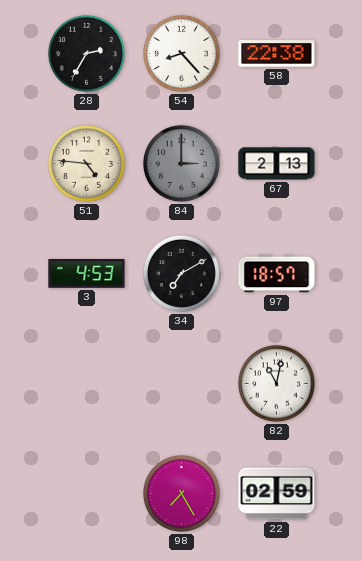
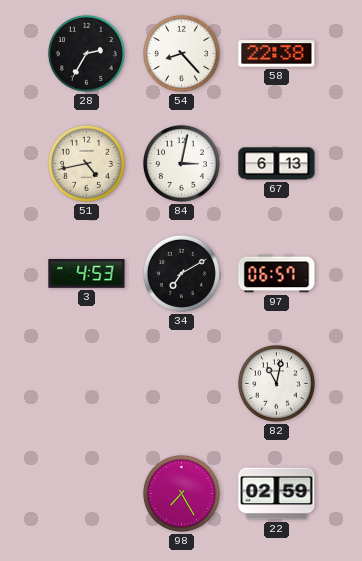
51: 4:46 -> 4:43 (86, 163)
84: 3:00 -> 3:02 (181, 163)
84 dial: grey -> white (181, 163)
67: 2:13 -> 6:13 (277, 164)
97: 18:57 -> 06:57 (277, 274)
